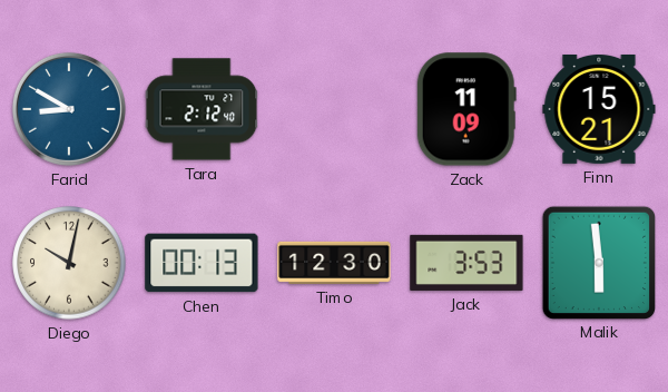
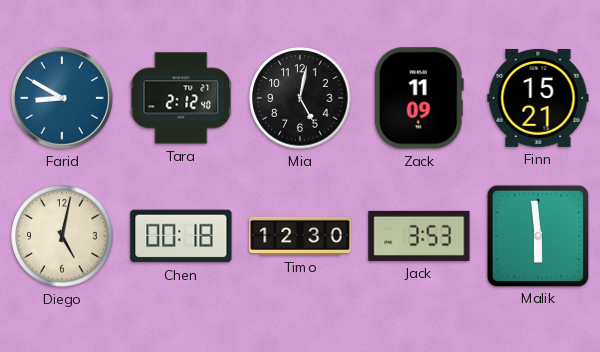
Mia: none -> 5:02 (300, 98)
Diego: 10:02 -> 5:02 (62, 236)
Chen: 00:13 -> 00:18 (181, 236)
